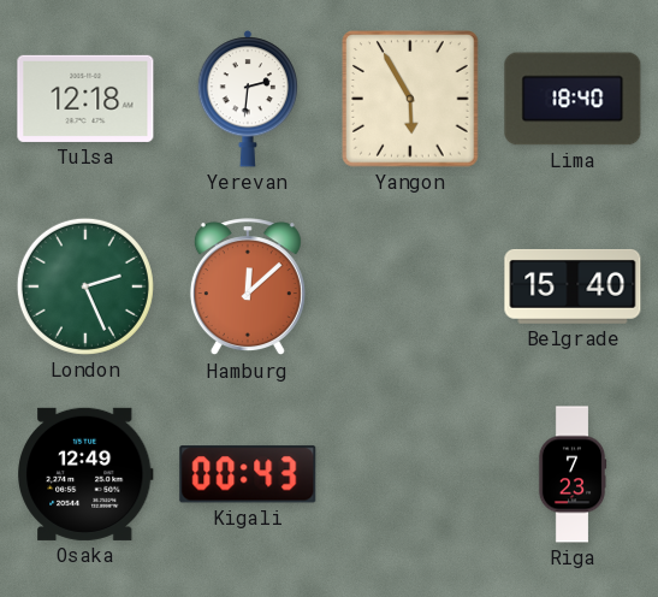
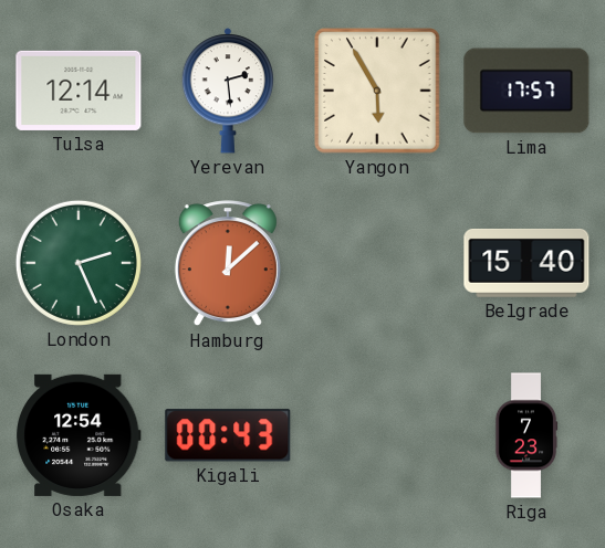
Tulsa: 12:18 -> 12:14 (79, 91)
Yerevan: 2:31 -> 2:29 (228, 91)
Lima: 18:40 -> 17:57 (526, 91)
Osaka: 12:49 -> 12:54 (80, 435)
